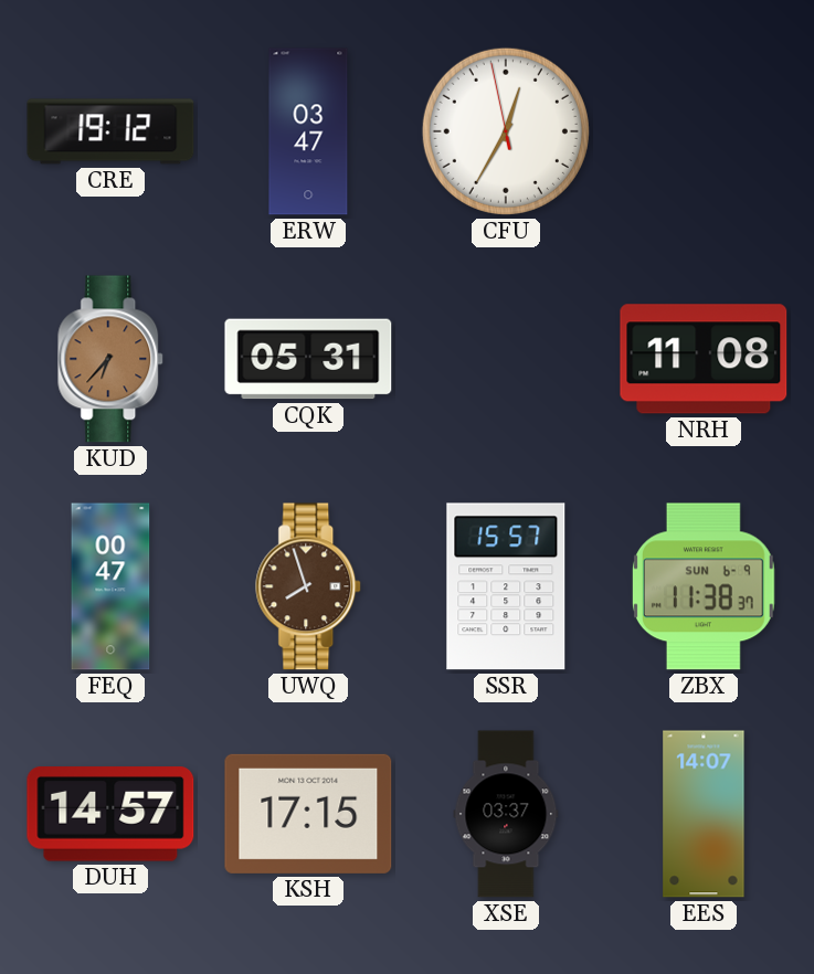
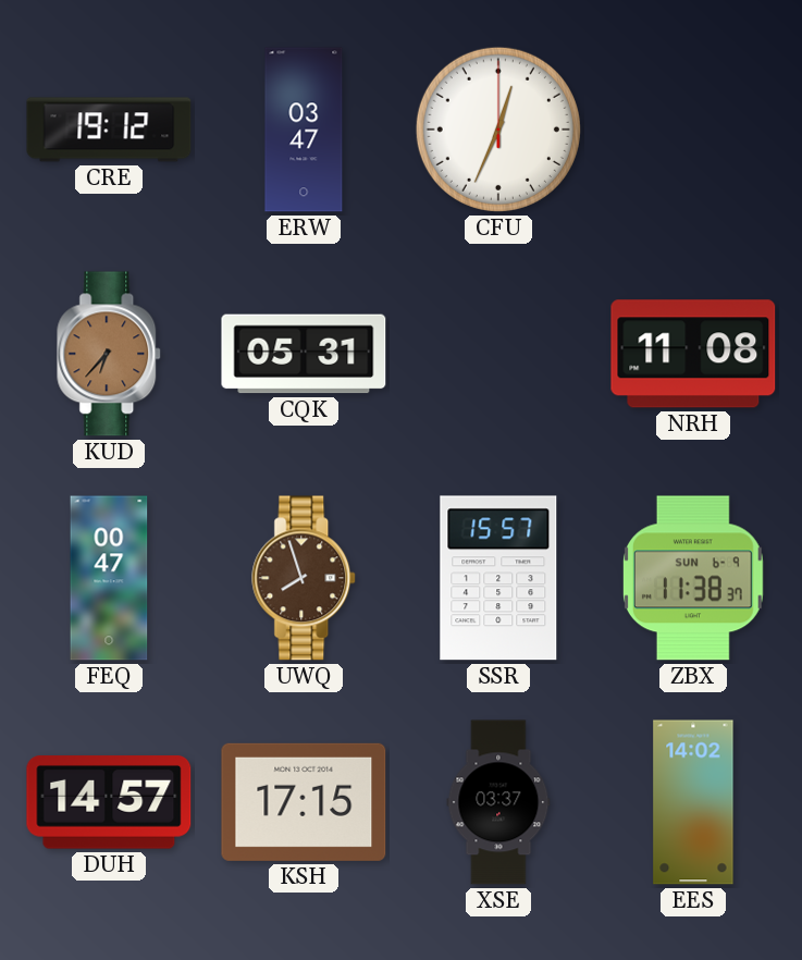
CFU: 12:34:58 -> 12:34:00 (498, 130)
EES: 14:07 -> 14:02 (693, 802)
